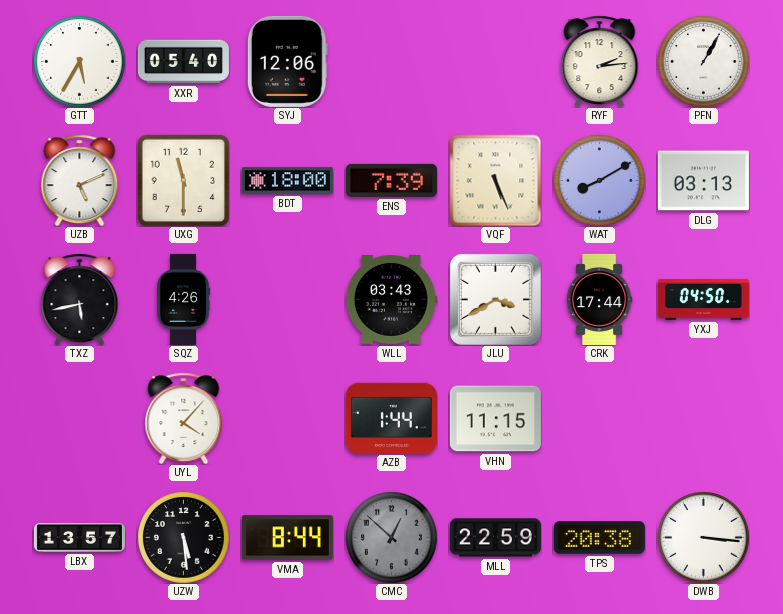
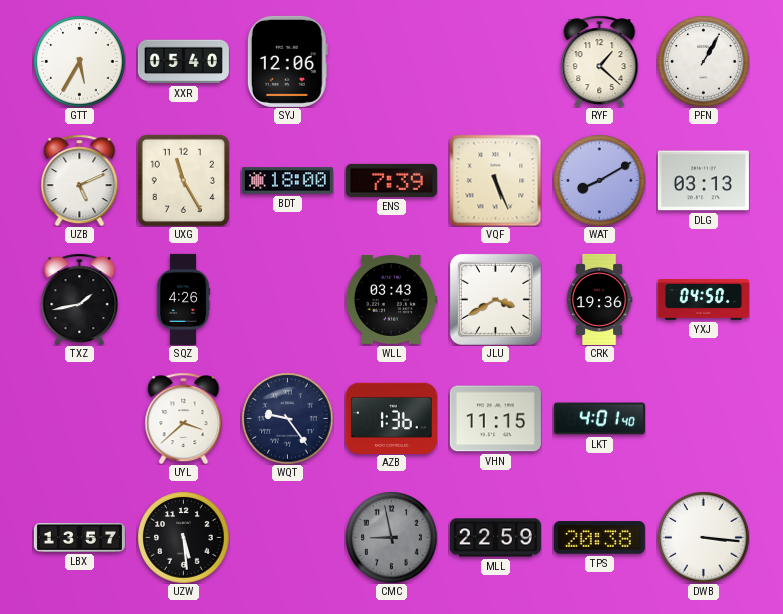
RYF: 2:14 -> 1:22 (600, 61)
UXG: 11:30 -> 11:25 (183, 180)
TXZ: 5:43 -> 1:43 (80, 299)
CRK: 17:44 -> 19:36 (599, 299)
UYL: 4:07 -> 3:38 (184, 418)
WQT: none -> 9:24 (287, 418)
AZB: 1:44 -> 1:36 (391, 418)
LKT: none -> 4:01 (599, 419)
VMA: 8:44 -> none (287, 538)
CMC: 12:52 -> 8:58 (391, 537)
